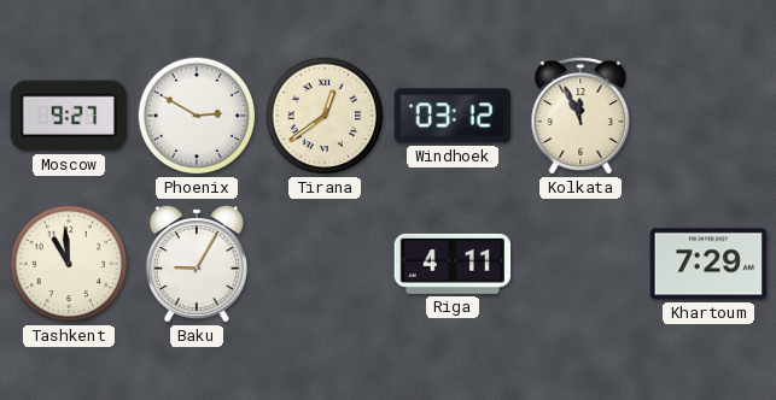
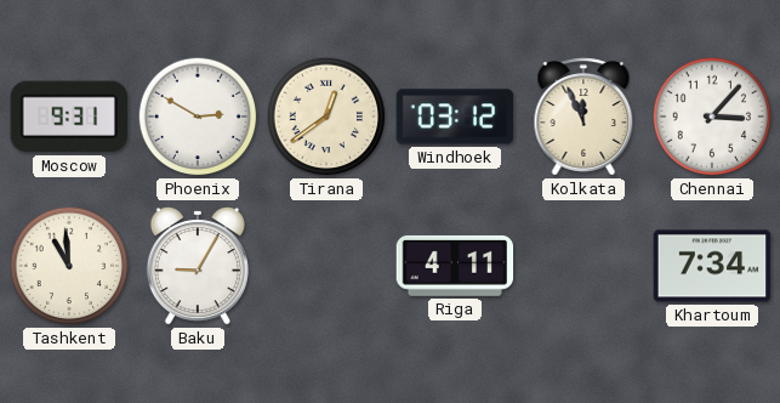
Moscow: 9:27 -> 9:31 (68, 117)
Chennai: none -> 3:07 (712, 117)
Khartoum: 7:29 -> 7:34 (712, 266)
